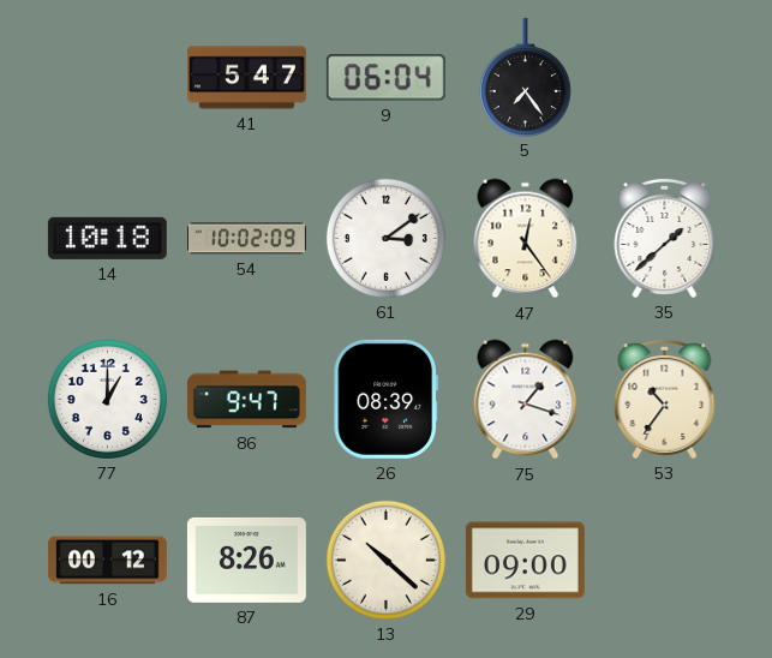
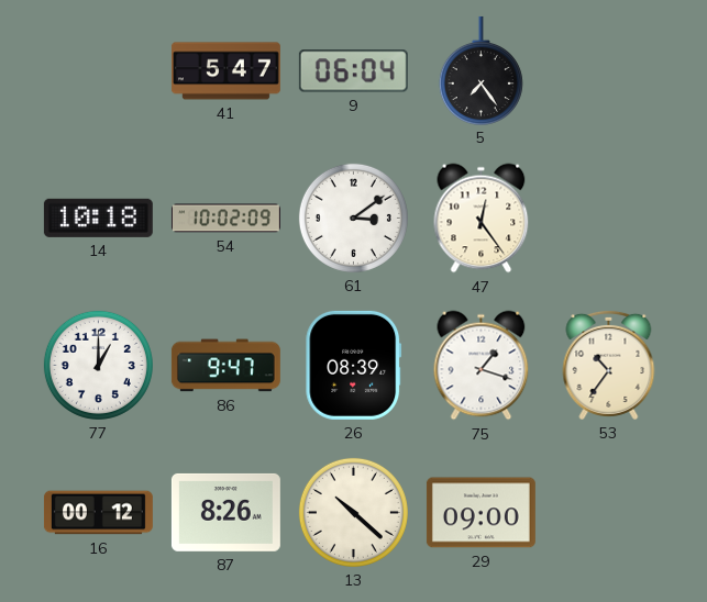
35: 1:38 -> none (665, 238)
